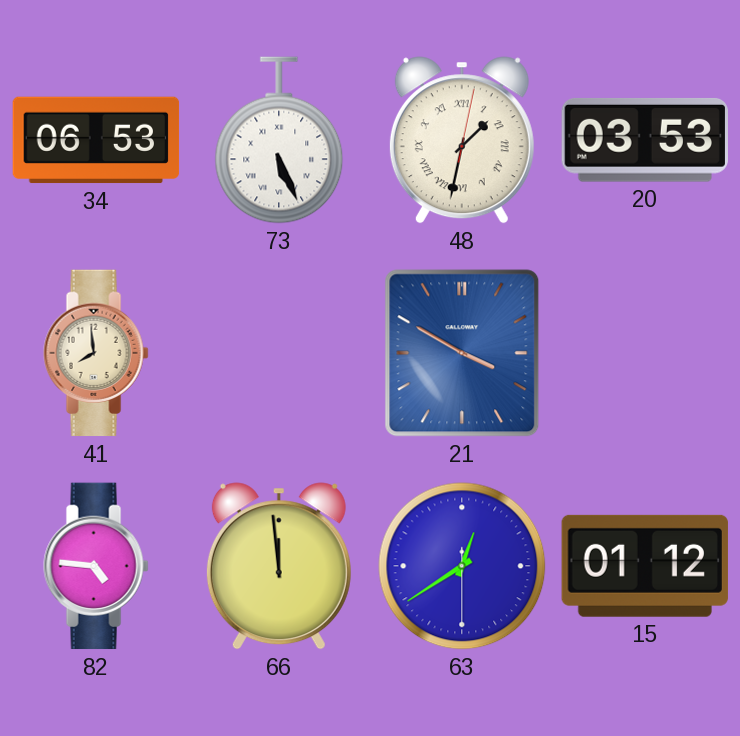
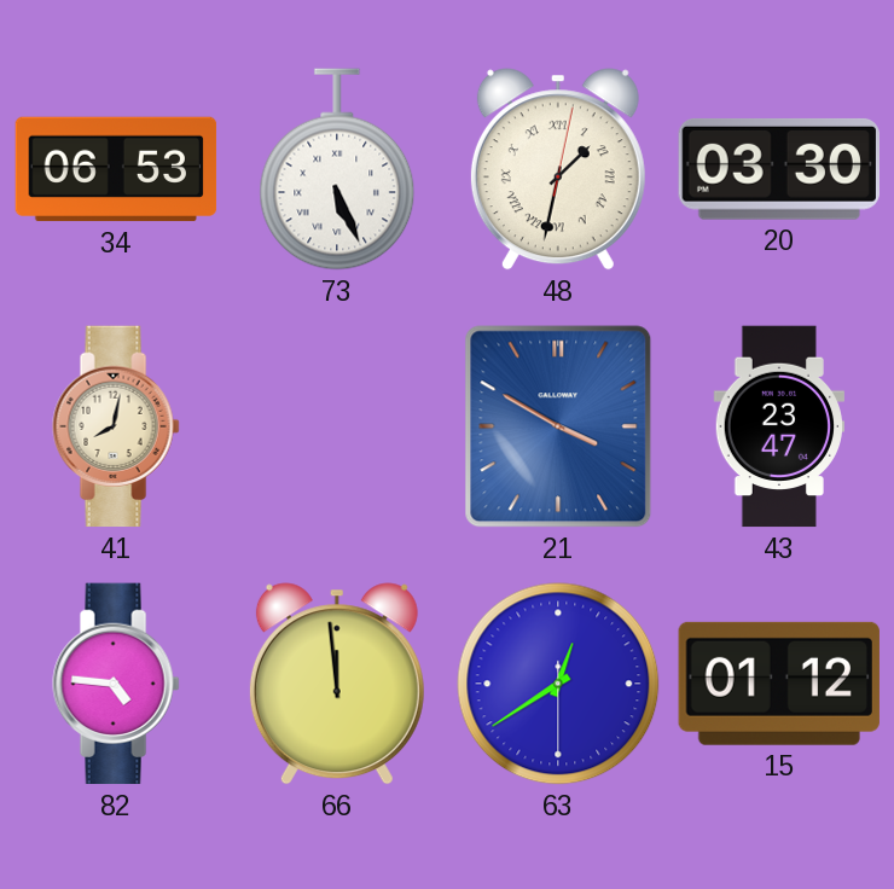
20: 03:53 -> 03:30 (779, 169)
41: 7:59 -> 8:02 (116, 426)
43: none -> 23:47 (778, 426)
